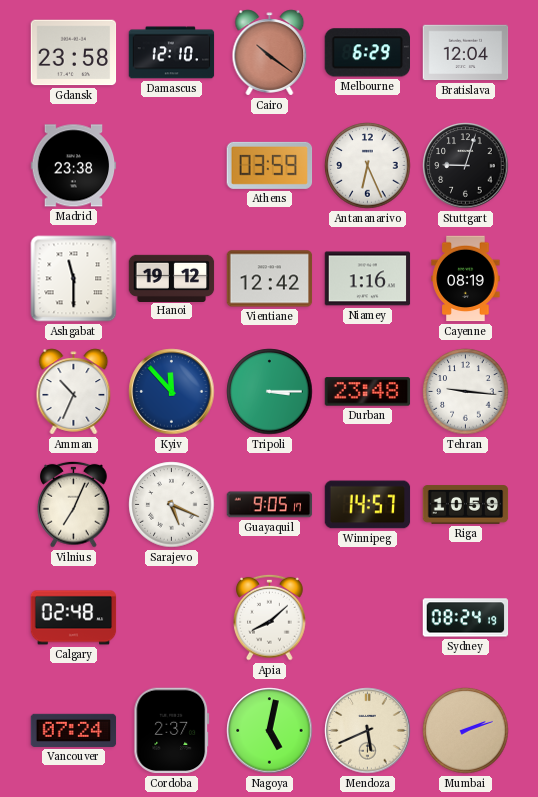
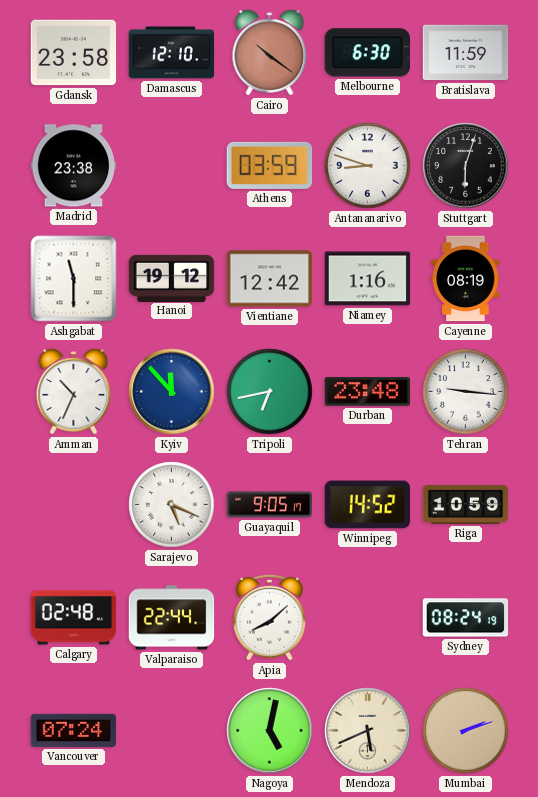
Melbourne: 6:29 -> 6:30 (367, 53)
Bratislava: 12:04 -> 11:59 (466, 53)
Antananarivo: 6:26 -> 8:48 (368, 166)
Stuttgart: 9:03 -> 6:03 (466, 166)
Tripoli: 3:15 -> 6:43 (270, 392)
Vilnius: 7:04 -> none (74, 504)
Winnipeg: 14:57 -> 14:52 (368, 505)
Valparaiso: none -> 22:44 (172, 618)
Cordoba: 2:37 -> none (172, 731)
